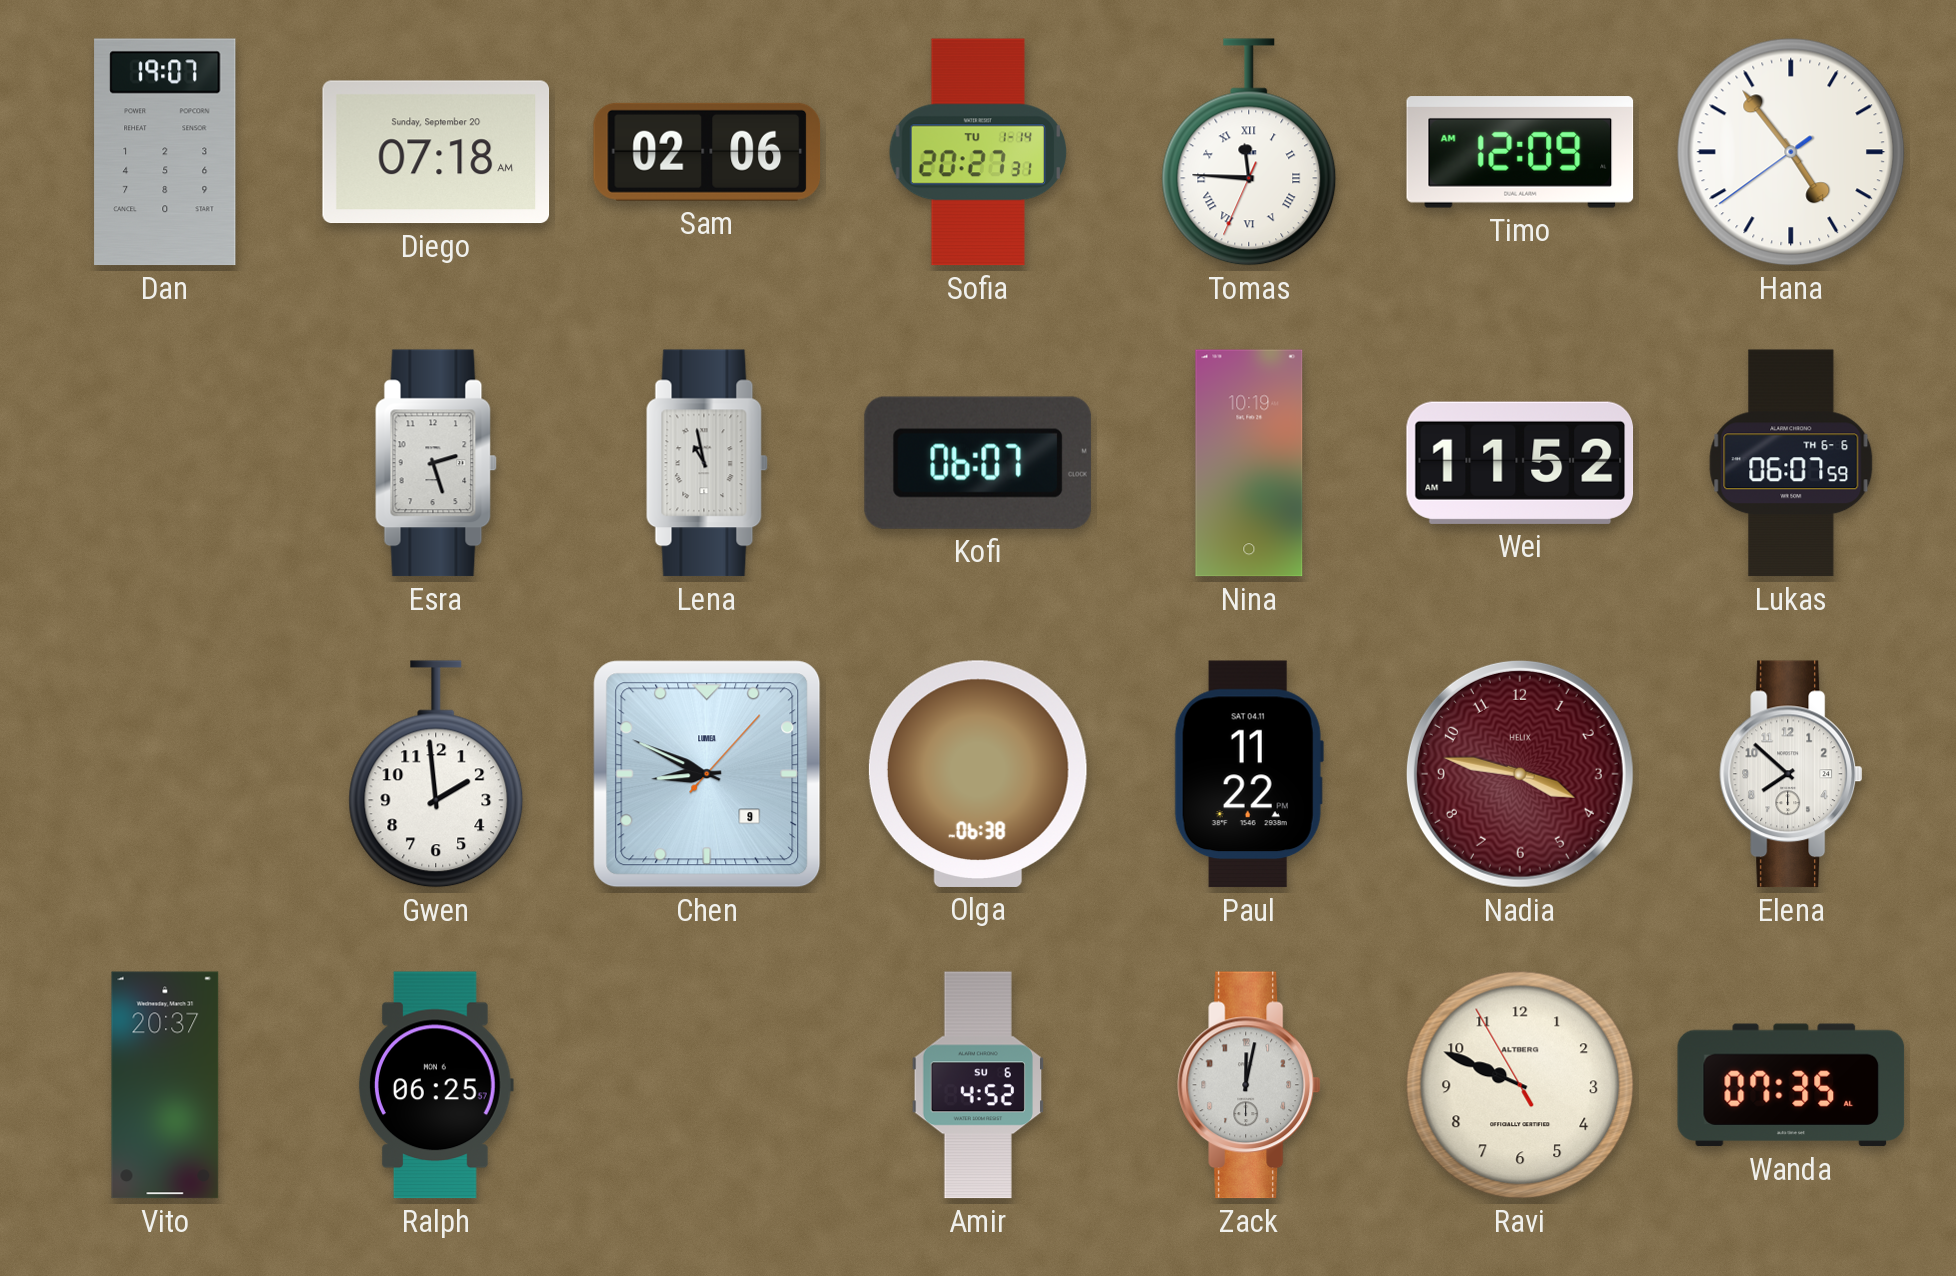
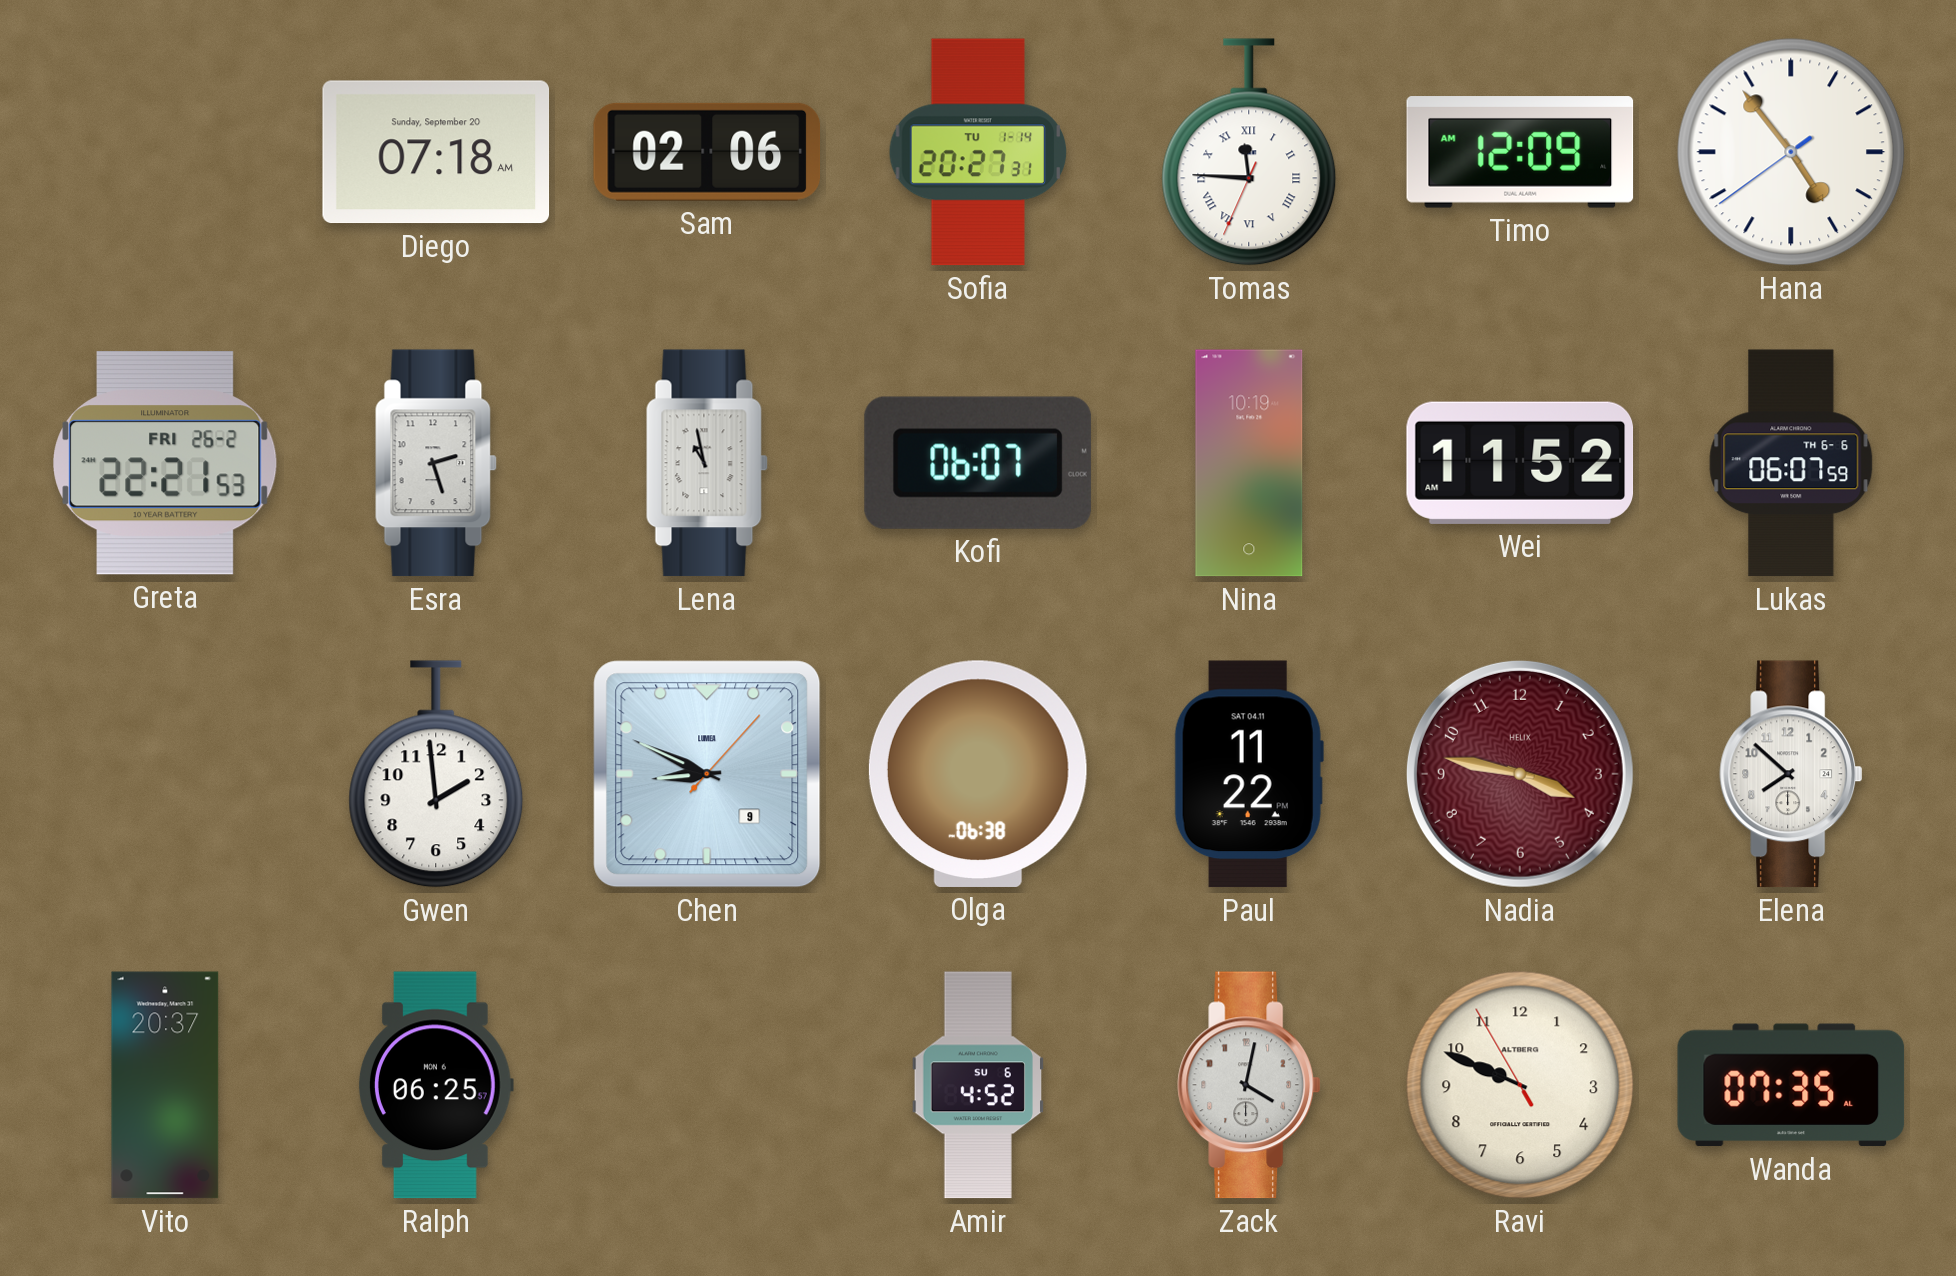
Dan: 19:07 -> none (165, 152)
Greta: none -> 22:21 (165, 463)
Zack: 12:02 -> 4:02 (1249, 1085)
